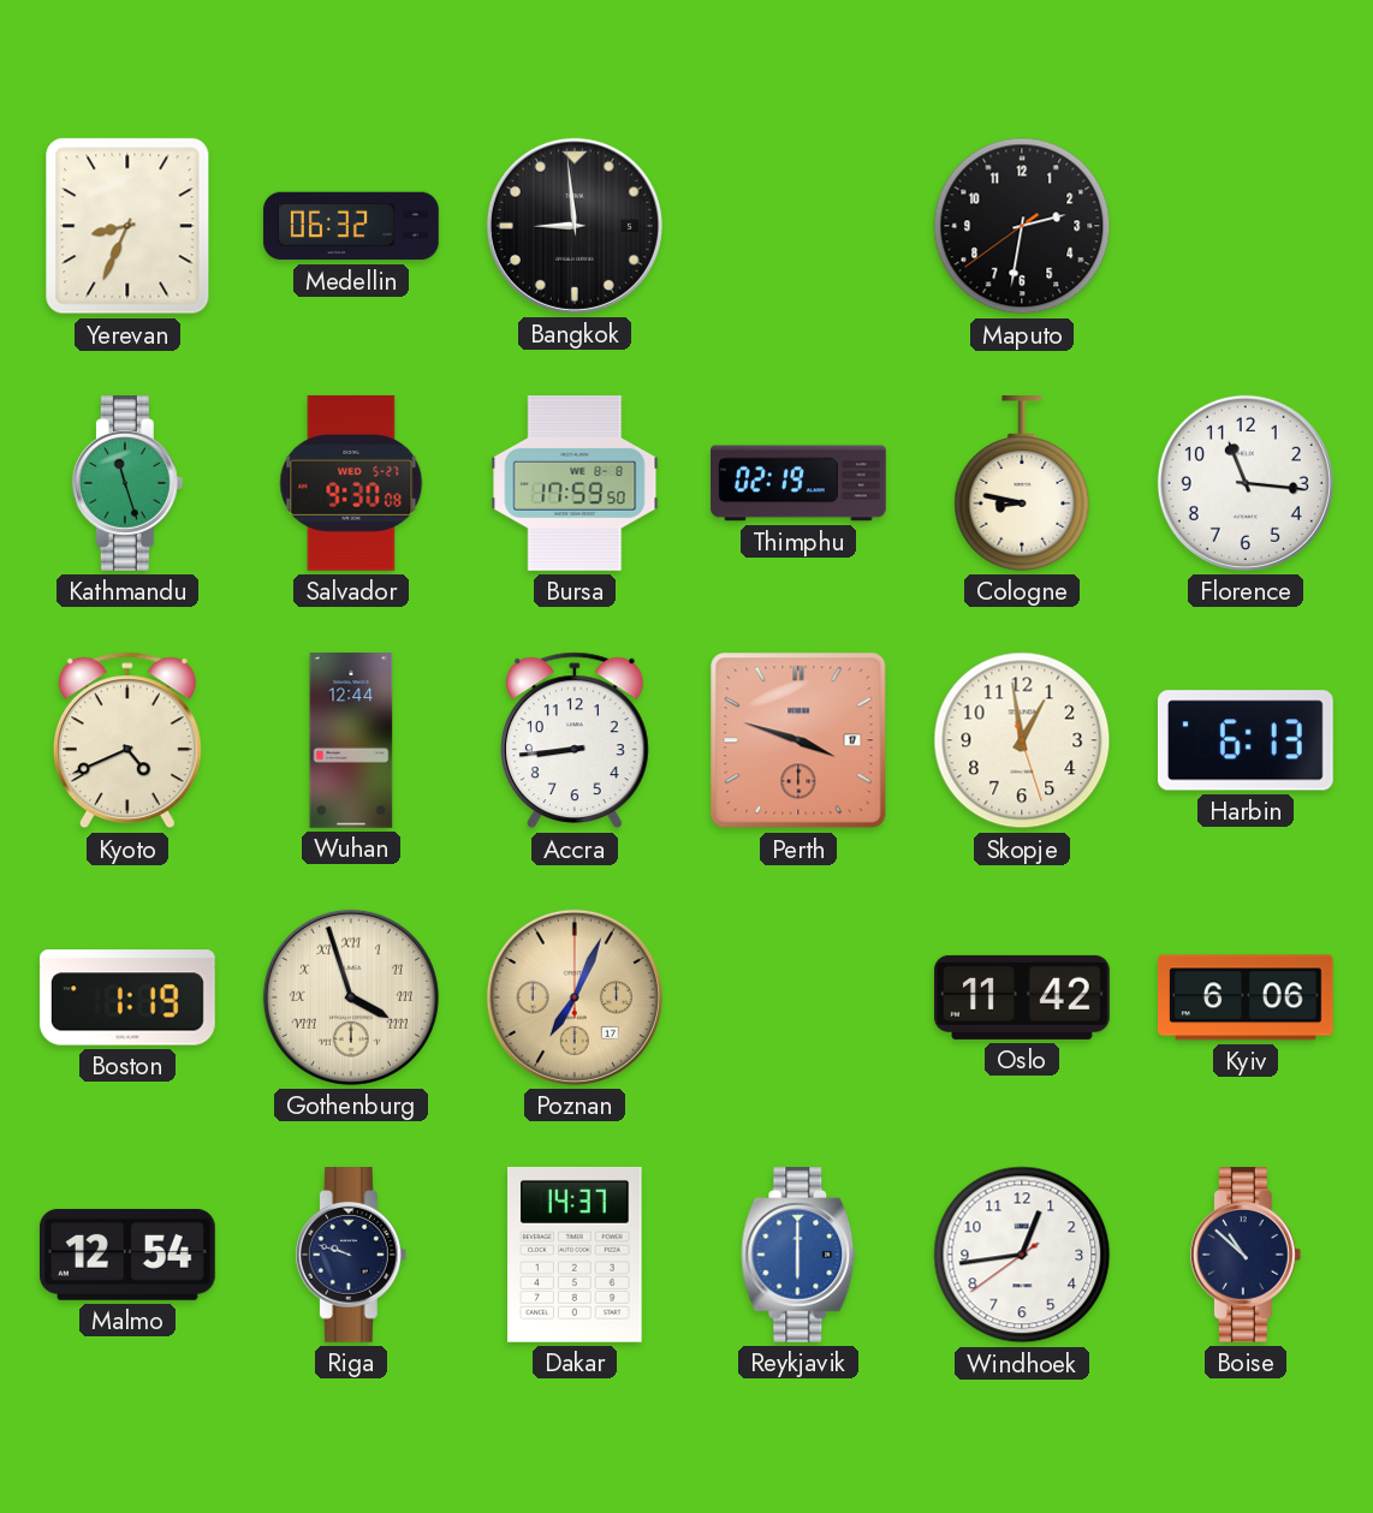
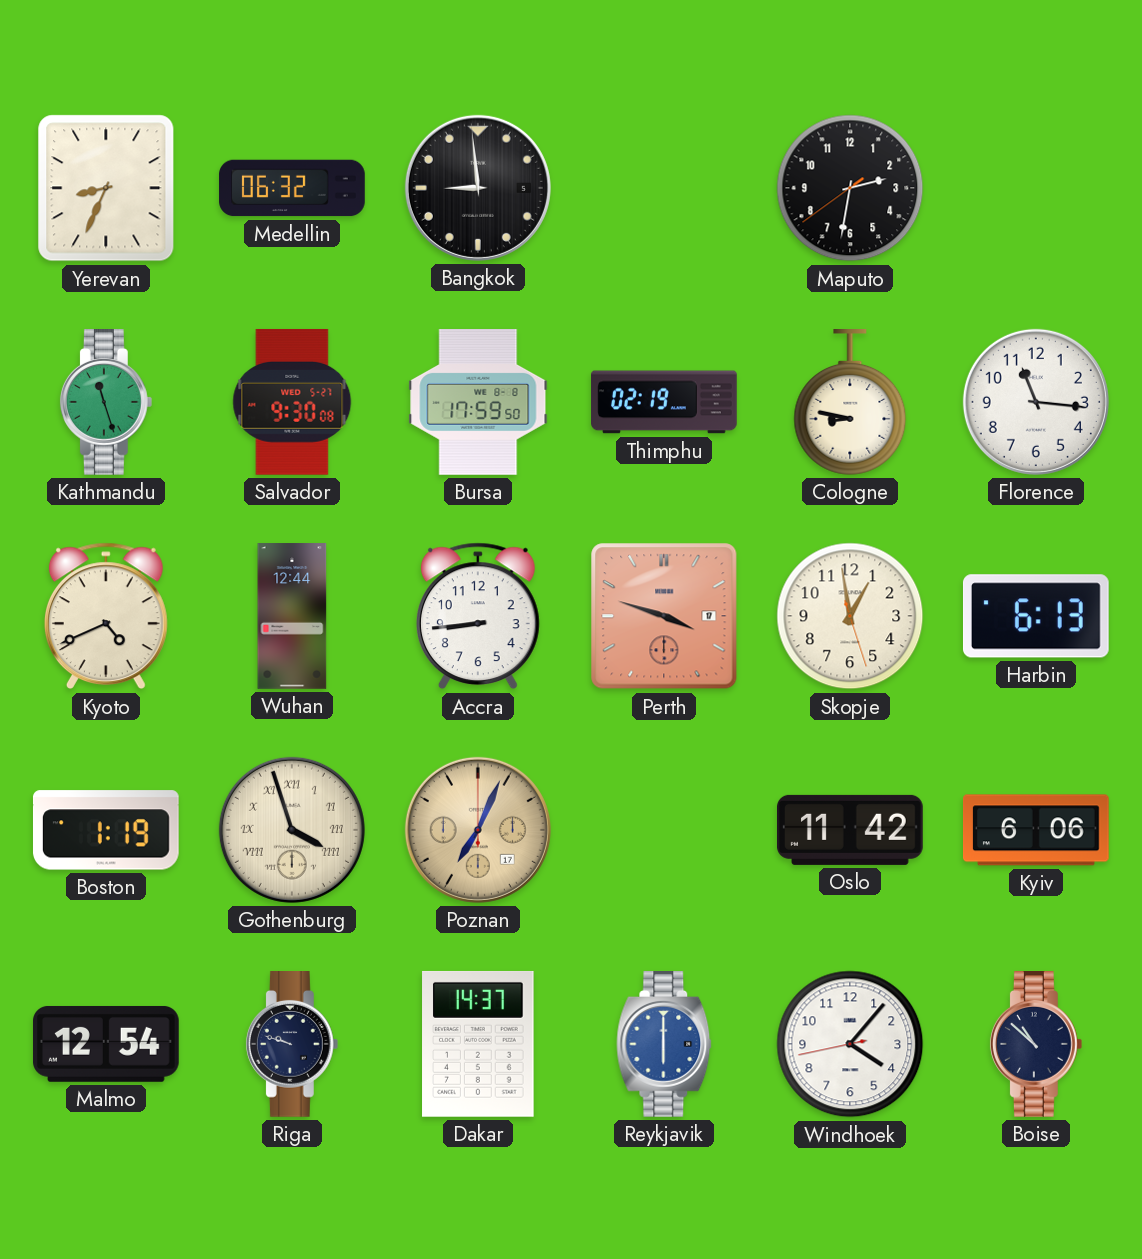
Windhoek: 12:43 -> 4:06 (850, 1044)
